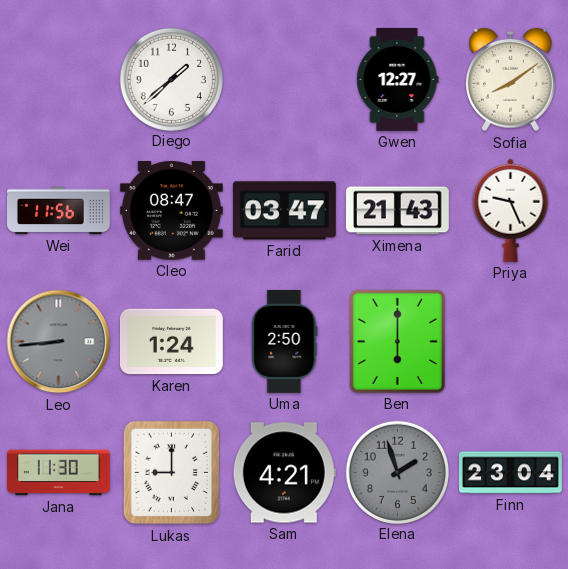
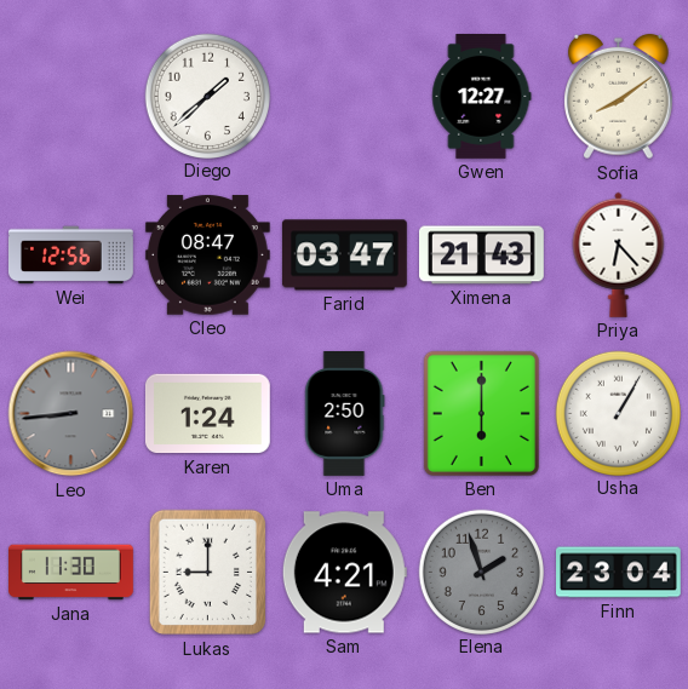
Wei: 11:56 -> 12:56 (71, 255)
Priya: 9:26 -> 6:23 (619, 254)
Usha: none -> 1:05 (618, 413)
